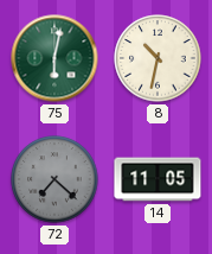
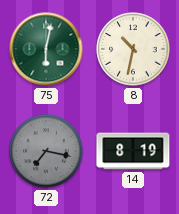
72: 7:22 -> 7:17 (46, 151)
14: 11:05 -> 8:19 (133, 151)
